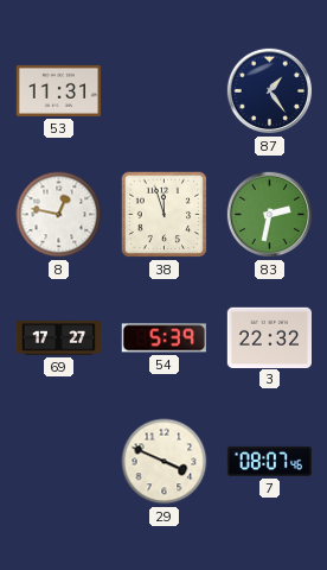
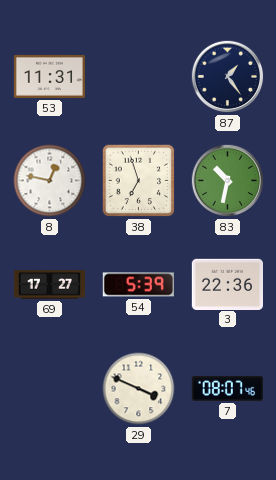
38: 11:57 -> 6:57 (139, 181)
83: 2:32 -> 10:32 (228, 181)
3: 22:32 -> 22:36 (227, 284)
